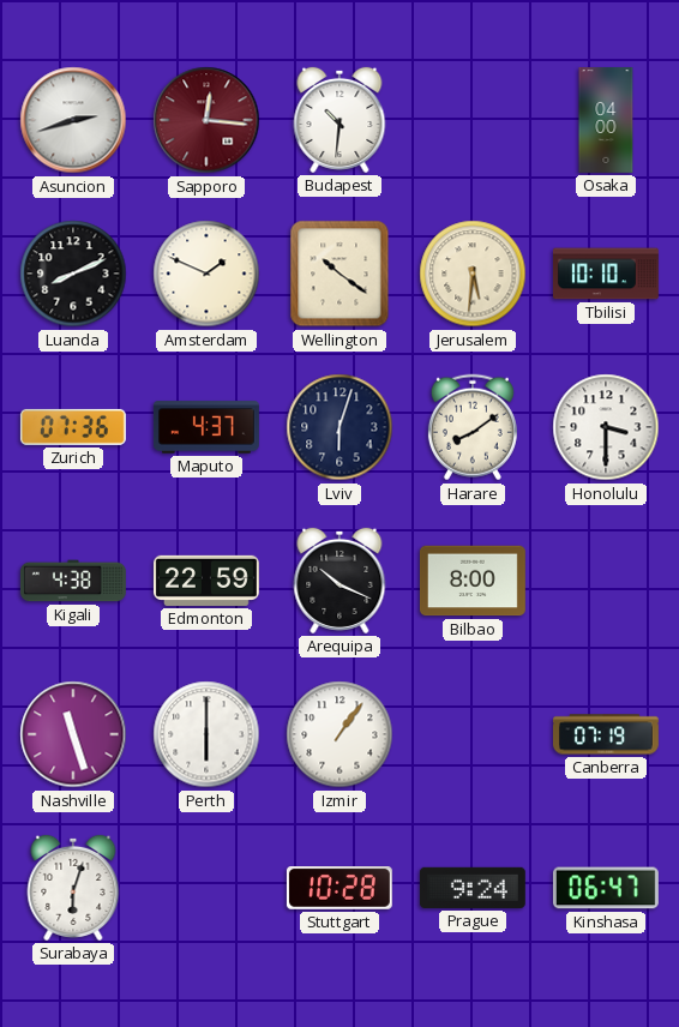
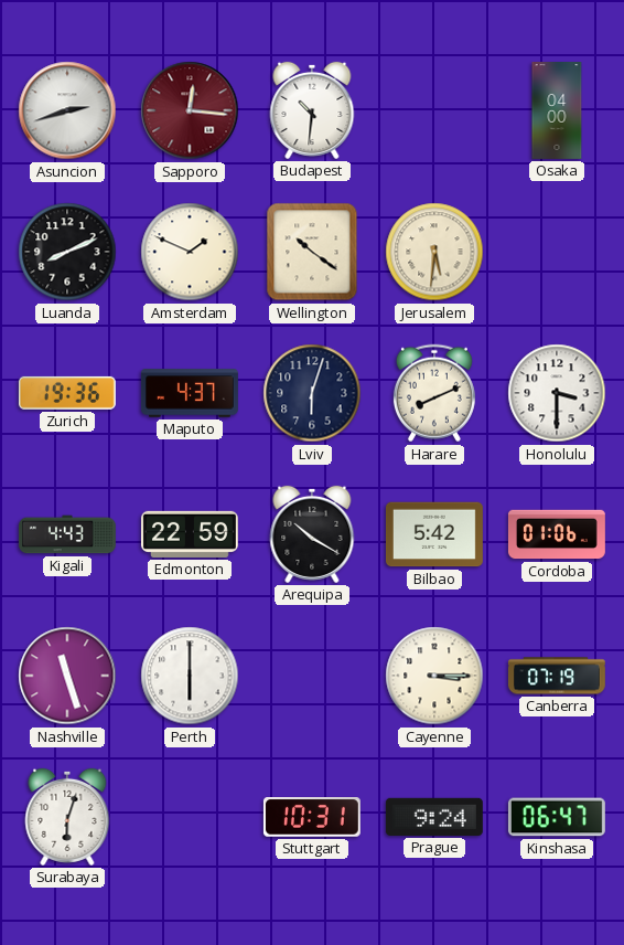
Tbilisi: 10:10 -> none (606, 274)
Zurich: 07:36 -> 19:36 (67, 393)
Harare: 8:09 -> 8:11 (434, 393)
Kigali: 4:38 -> 4:43 (67, 534)
Arequipa: 10:19 -> 10:20 (312, 534)
Bilbao: 8:00 -> 5:42 (434, 534)
Cordoba: none -> 01:06 (557, 534)
Izmir: 1:06 -> none (339, 734)
Cayenne: none -> 3:15 (434, 676)
Stuttgart: 10:28 -> 10:31 (312, 817)
